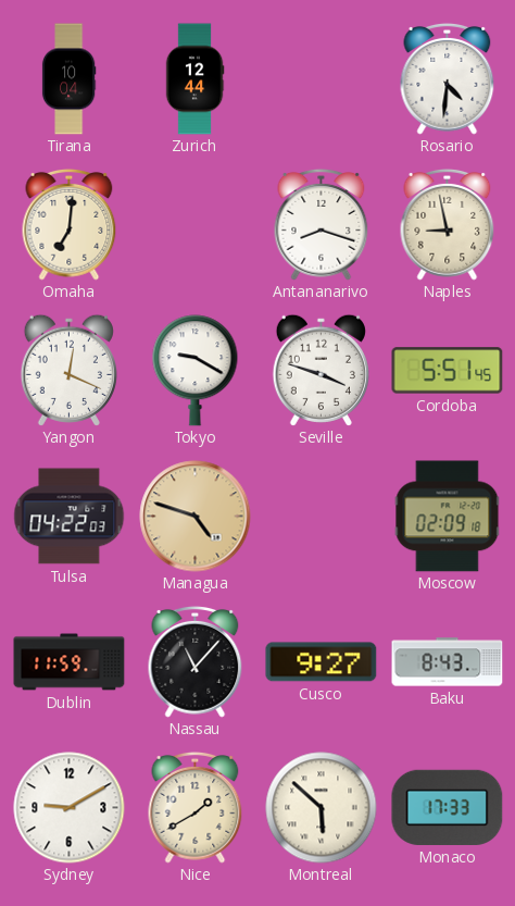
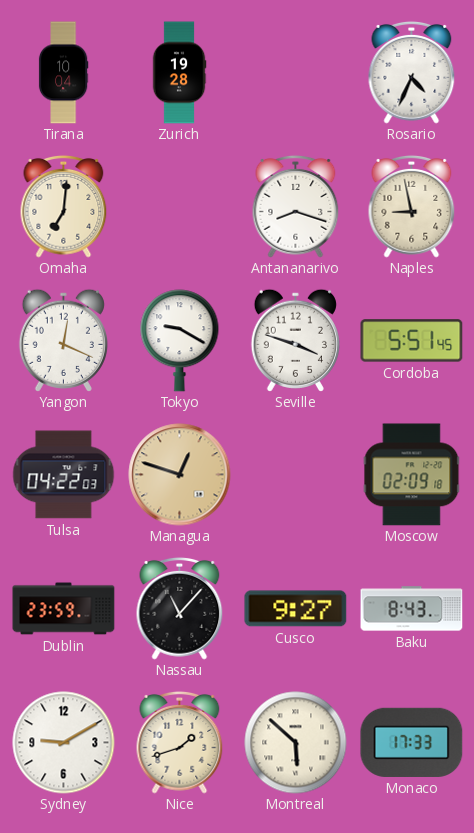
Zurich: 12:44 -> 19:28 (179, 73)
Rosario: 4:31 -> 4:34 (412, 73)
Managua: 4:48 -> 12:48 (180, 475)
Dublin: 11:59 -> 23:59 (64, 609)
Nice: 1:40 -> 1:42 (180, 743)
